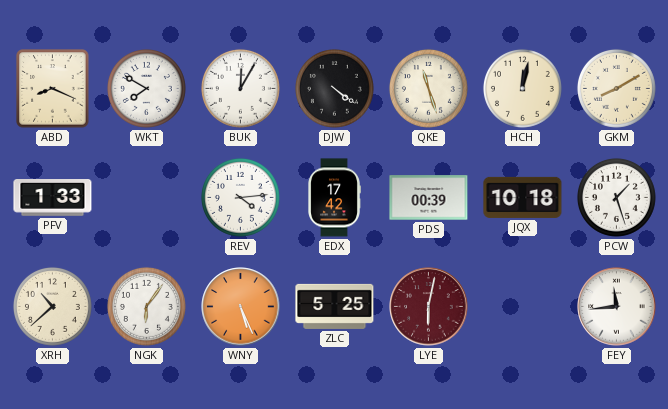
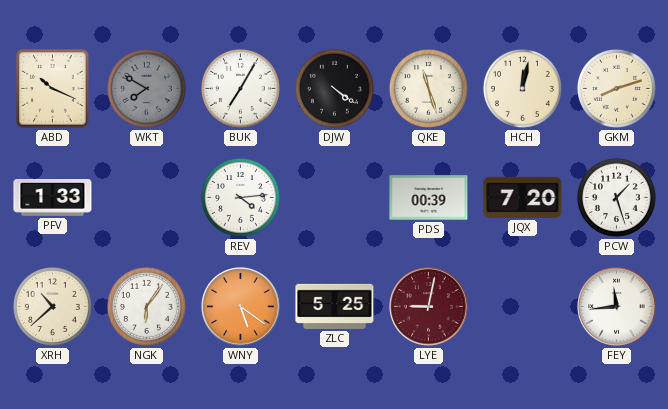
ABD: 8:19 -> 10:19 (53, 89)
WKT dial: white -> grey (146, 88)
BUK: 12:05 -> 7:05 (240, 88)
GKM: 8:10 -> 8:12 (616, 88)
EDX: 17:42 -> none (334, 198)
JQX: 10:18 -> 7:20 (523, 197)
WNY: 5:26 -> 5:21 (241, 307)
LYE: 6:02 -> 9:02 (429, 307)
